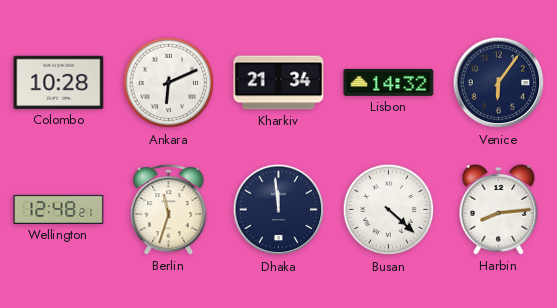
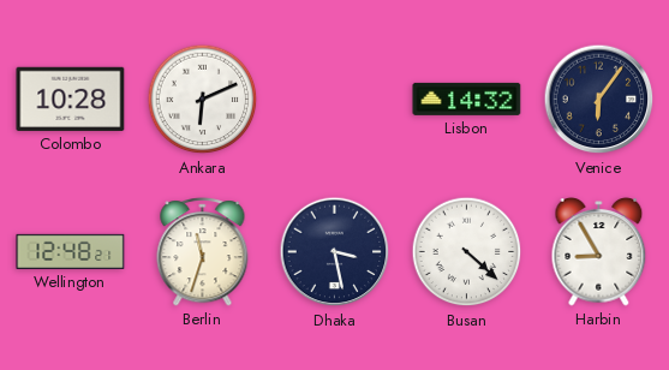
Kharkiv: 21:34 -> none (279, 83)
Dhaka: 11:59 -> 3:28 (335, 252)
Harbin: 8:14 -> 8:55 (599, 252)
